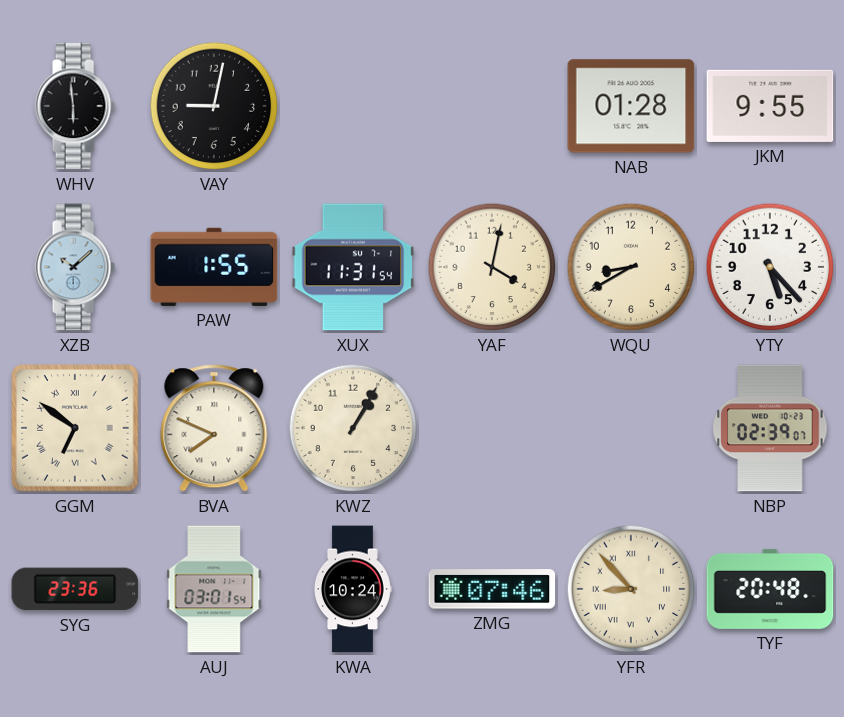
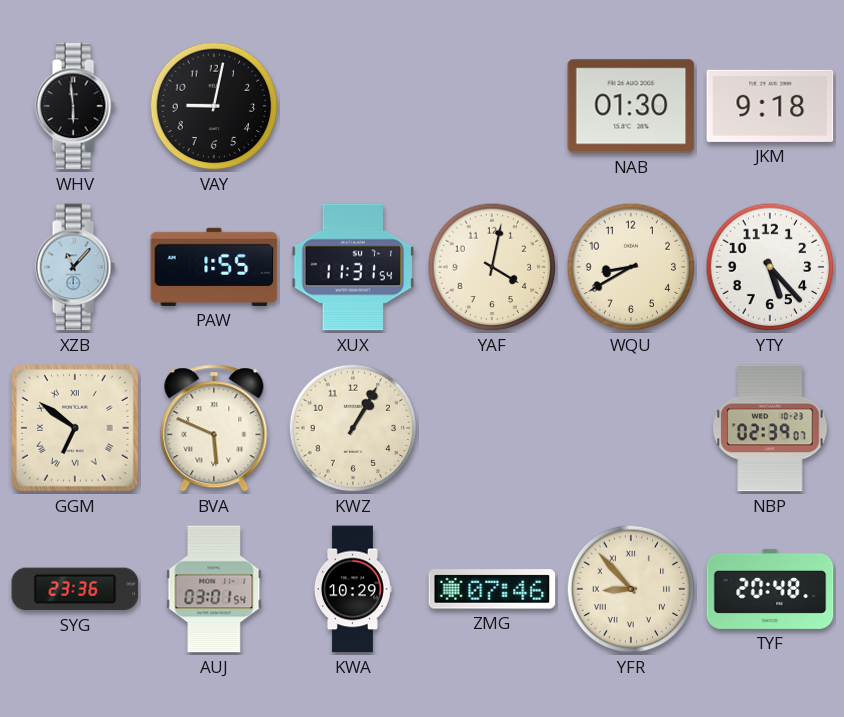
NAB: 01:28 -> 01:30 (631, 106)
JKM: 9:55 -> 9:18 (770, 106)
XZB: 10:08 -> 11:07 (75, 267)
BVA: 7:49 -> 5:49 (214, 428)
KWA: 10:24 -> 10:29 (353, 589)
